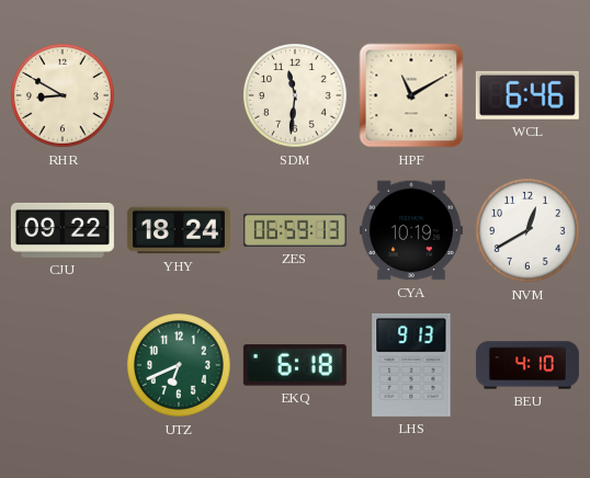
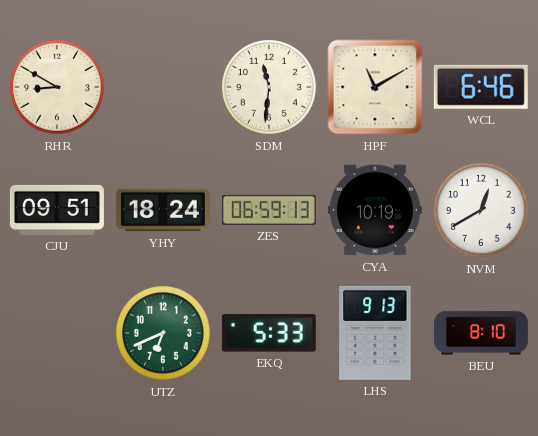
CJU: 09:22 -> 09:51 (57, 210)
EKQ: 6:18 -> 5:33 (269, 333)
BEU: 4:10 -> 8:10 (481, 333)
